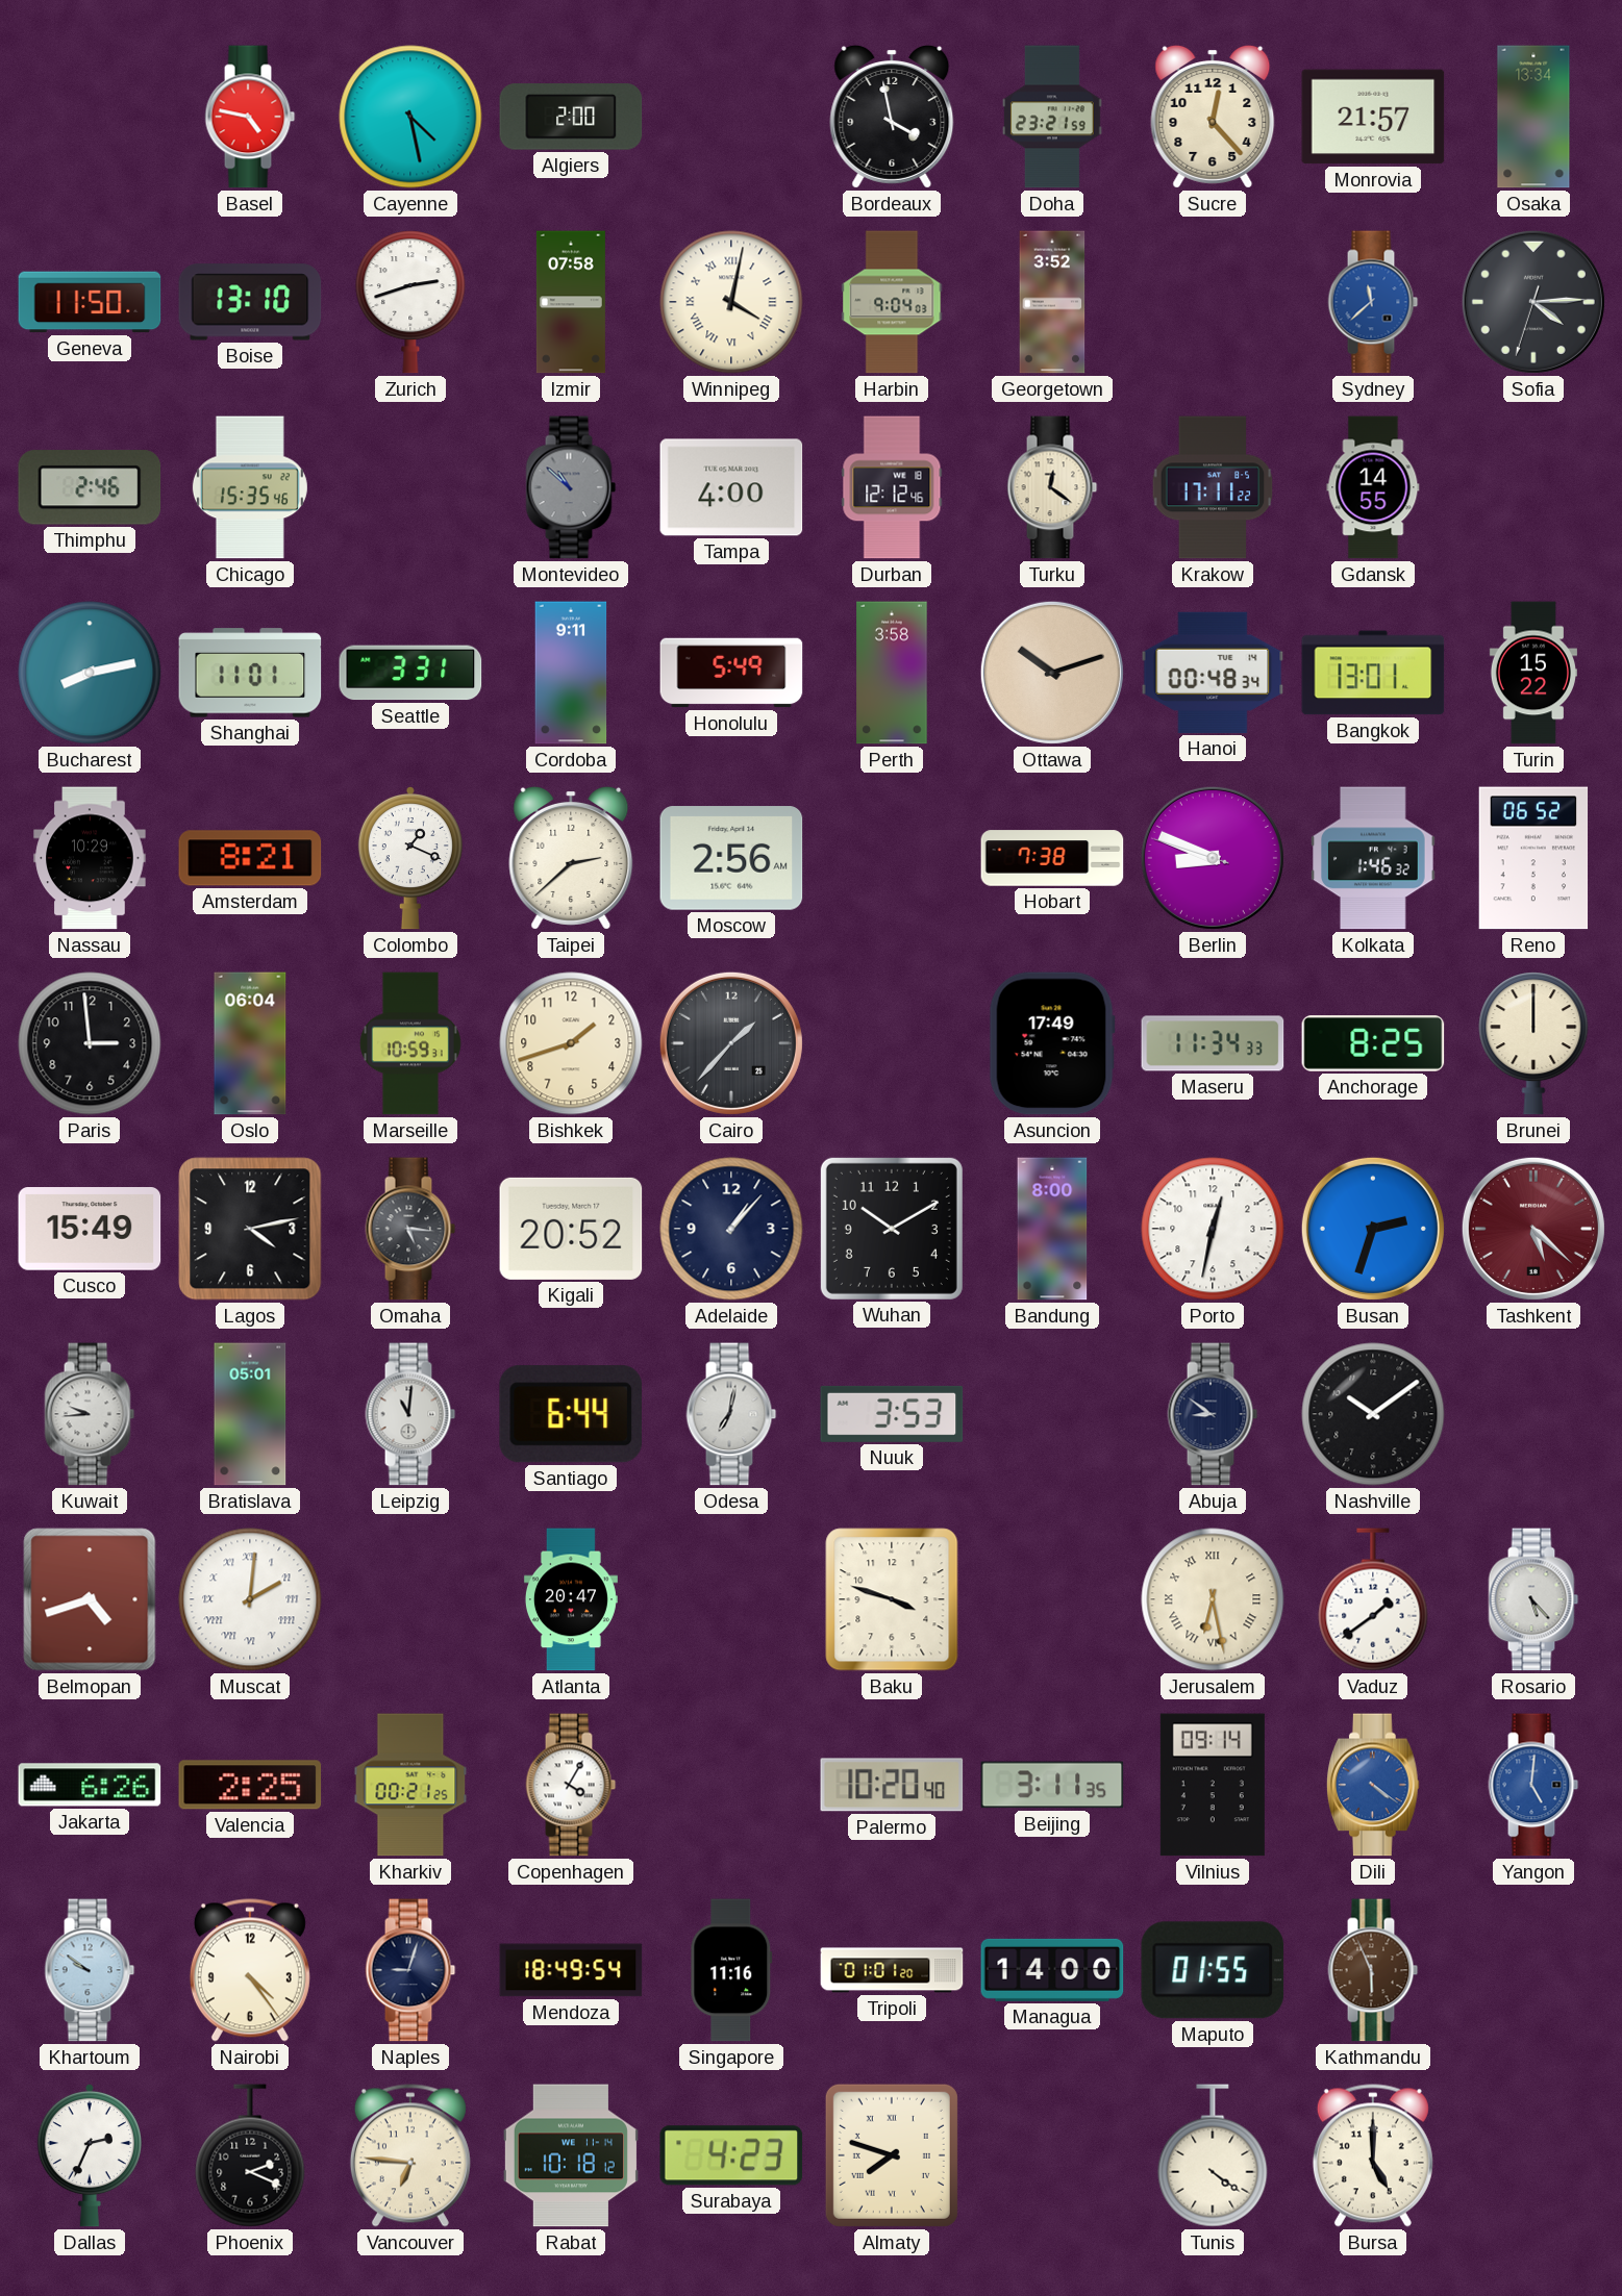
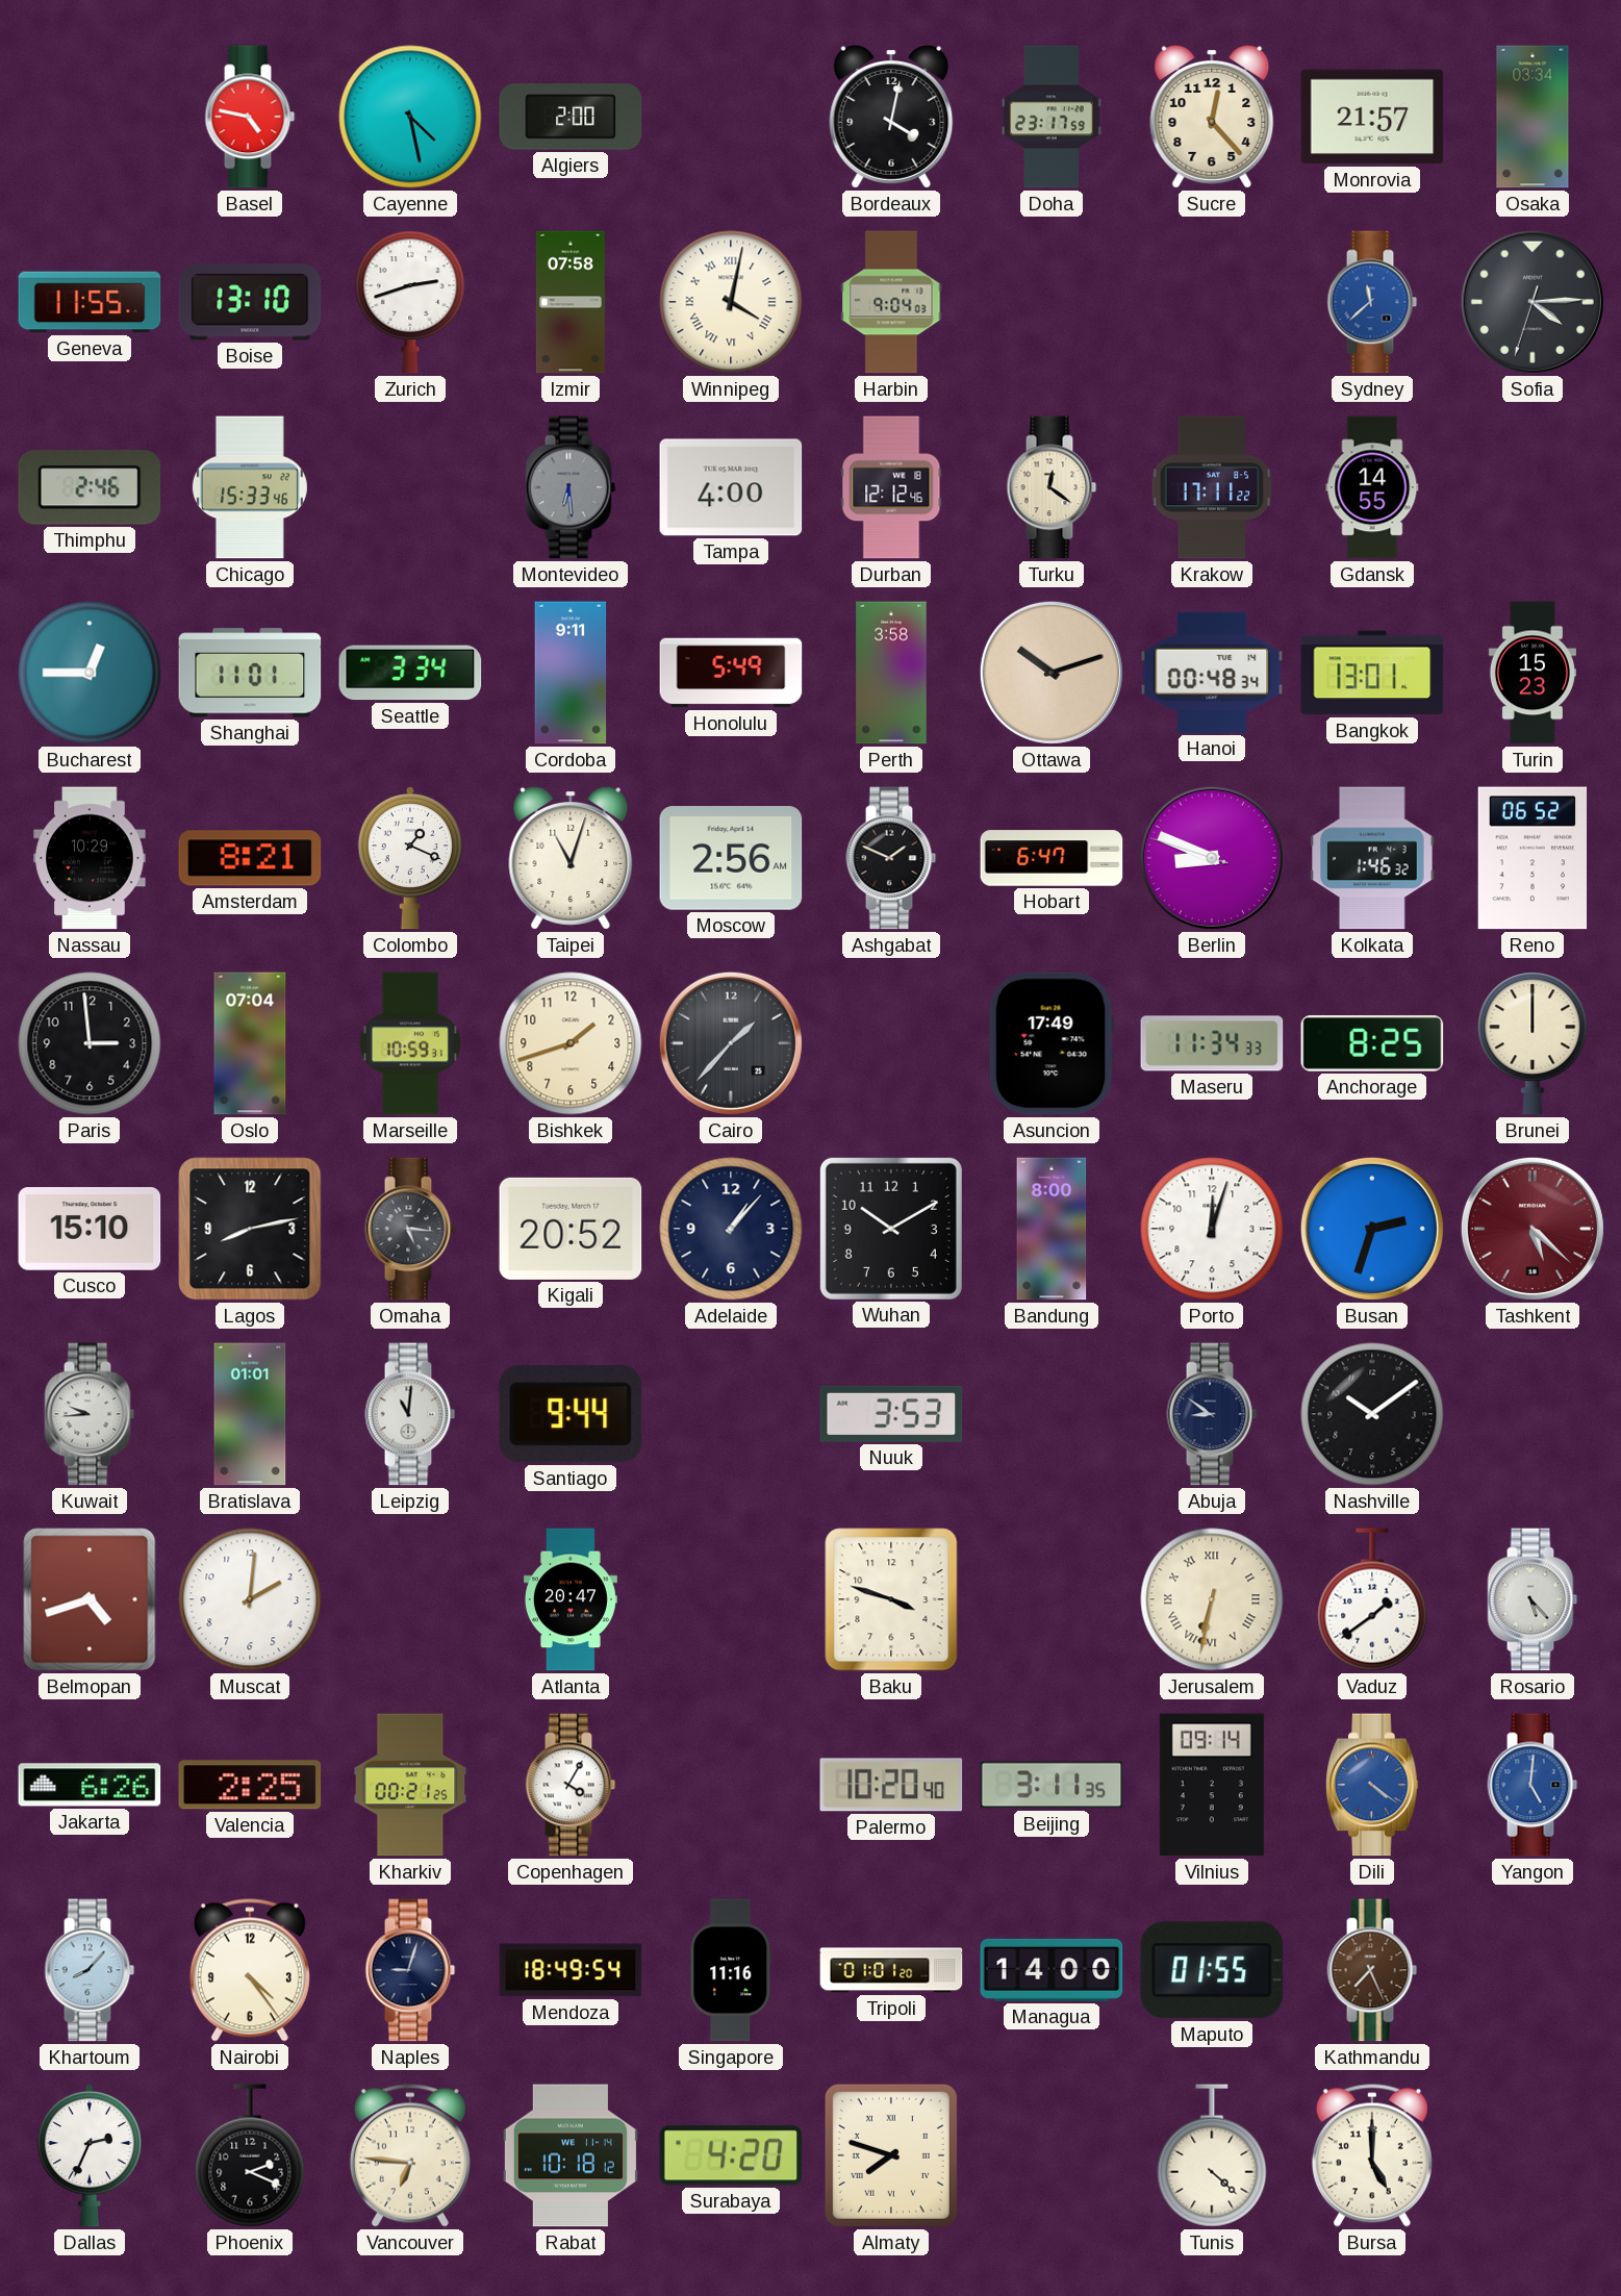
Bordeaux: 3:58 -> 4:02 (891, 117)
Doha: 23:21 -> 23:17 (1052, 117)
Osaka: 13:34 -> 03:34 (1533, 117)
Geneva: 11:50 -> 11:55 (90, 302)
Georgetown: 3:52 -> none (1052, 302)
Chicago: 15:35 -> 15:33 (250, 487)
Montevideo: 10:52 -> 6:29 (571, 487)
Bucharest: 8:13 -> 12:45 (90, 673)
Seattle: 3:31 -> 3:34 (410, 673)
Turin: 15:22 -> 15:23 (1533, 673)
Taipei: 2:38 -> 11:03 (571, 858)
Ashgabat: none -> 1:49 (891, 858)
Hobart: 7:38 -> 6:47 (1052, 858)
Oslo: 06:04 -> 07:04 (250, 1043)
Cusco: 15:49 -> 15:10 (90, 1230)
Lagos: 4:13 -> 8:13 (250, 1229)
Porto: 12:32 -> 12:03 (1212, 1229)
Bratislava: 05:01 -> 01:01 (250, 1414)
Santiago: 6:44 -> 9:44 (571, 1414)
Odesa: 7:02 -> none (731, 1414)
Muscat numerals: Roman -> Arabic (250, 1599)
Jerusalem: 6:28 -> 6:32 (1212, 1599)
Khartoum: 9:51 -> 8:07 (90, 1970)
Kathmandu: 5:56 -> 7:26 (1372, 1970)
Surabaya: 4:23 -> 4:20 (731, 2155)
Tunis: 4:21 -> 4:22 (1212, 2155)
